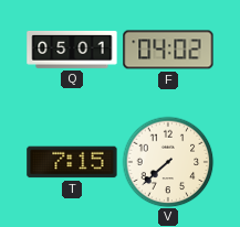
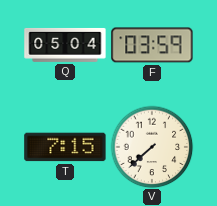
Q: 05:01 -> 05:04 (65, 45)
F: 04:02 -> 03:59 (152, 45)
